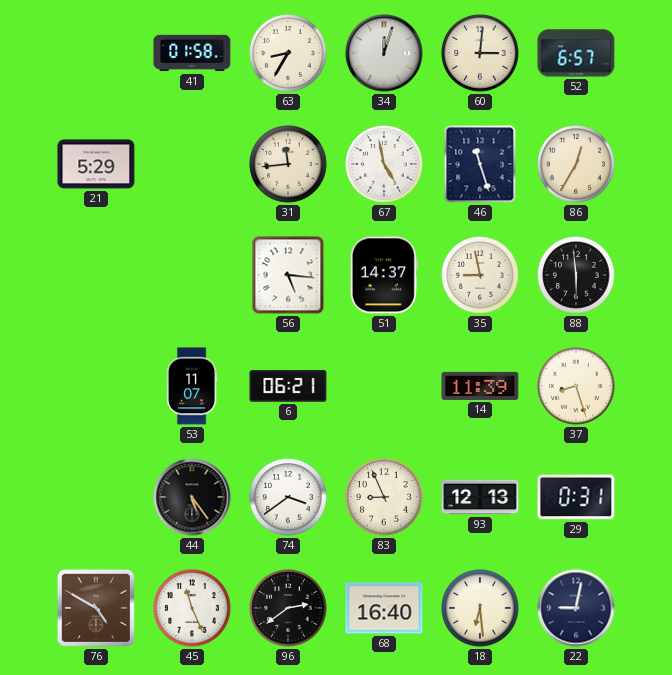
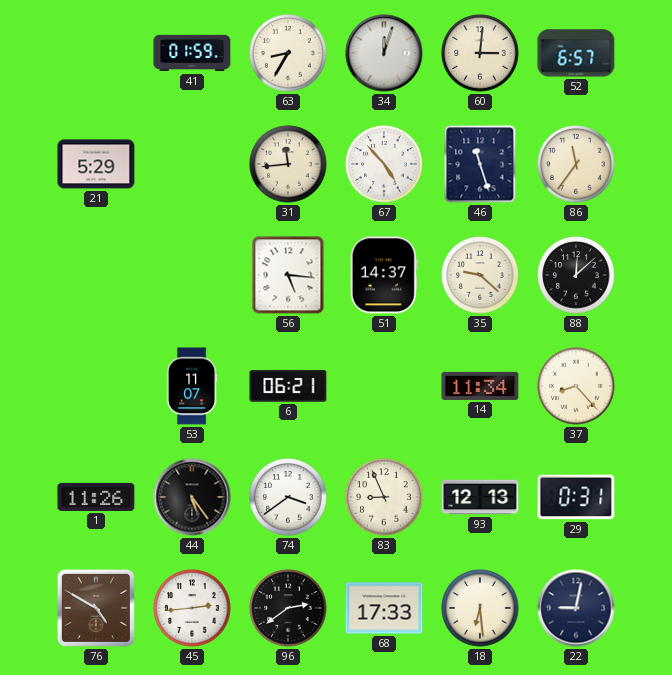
41: 01:58 -> 01:59 (192, 53)
67: 4:58 -> 4:53 (384, 164)
86: 12:35 -> 11:36 (576, 164)
35: 8:58 -> 9:22 (480, 275)
88: 5:59 -> 12:08 (576, 275)
14: 11:39 -> 11:34 (480, 386)
37: 8:27 -> 8:23 (576, 386)
1: none -> 11:26 (96, 497)
45: 11:26 -> 2:44 (192, 608)
68: 16:40 -> 17:33 (384, 608)
